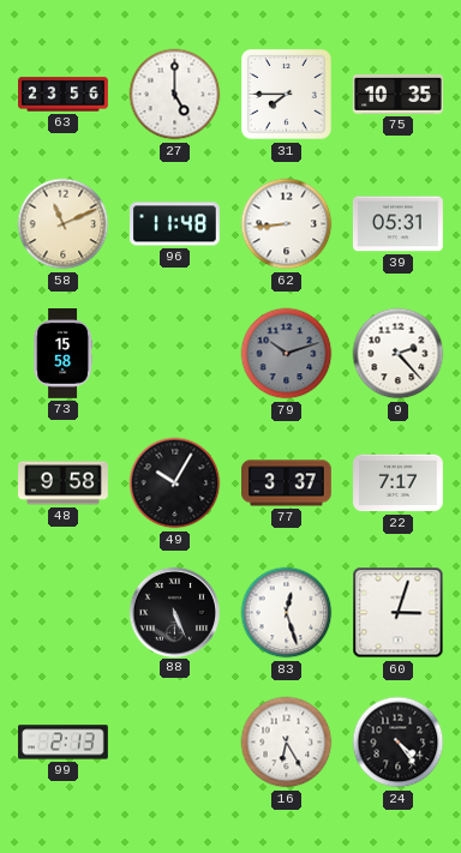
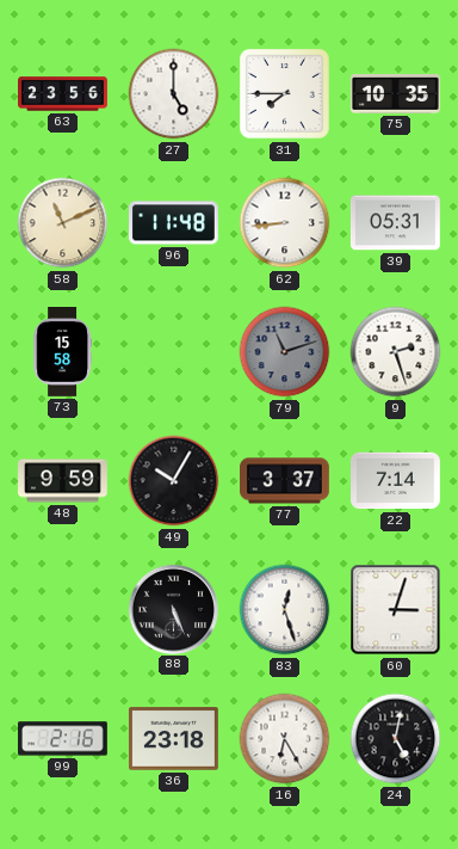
79: 10:12 -> 11:12 (285, 352)
9: 2:23 -> 2:27 (396, 352)
48: 9:58 -> 9:59 (63, 481)
22: 7:17 -> 7:14 (396, 481)
99: 2:13 -> 2:16 (63, 739)
36: none -> 23:18 (173, 739)
24: 4:24 -> 5:02 (396, 739)
